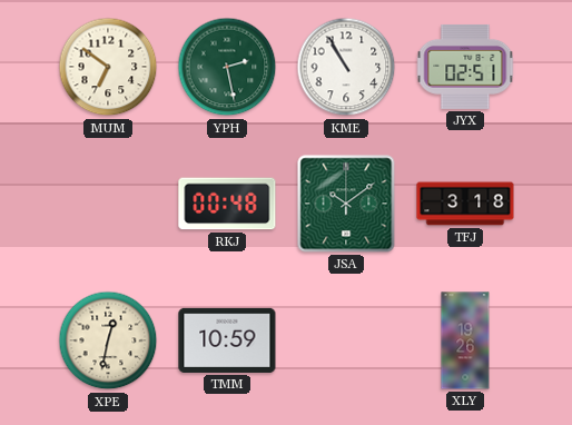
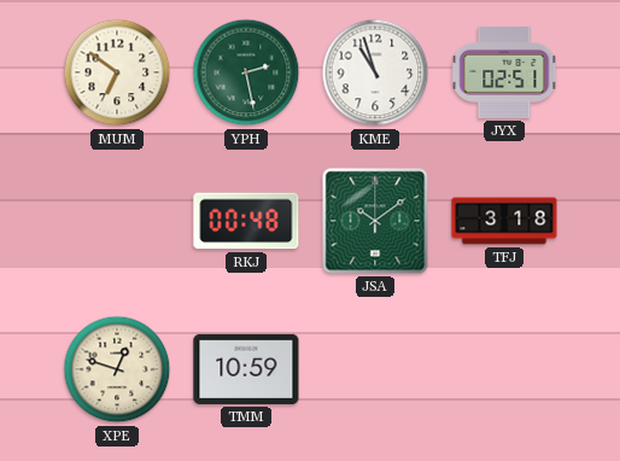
KME: 10:55 -> 10:57 (375, 72)
XPE: 12:32 -> 12:48 (117, 369)
XLY: 19:26 -> none (465, 340)
